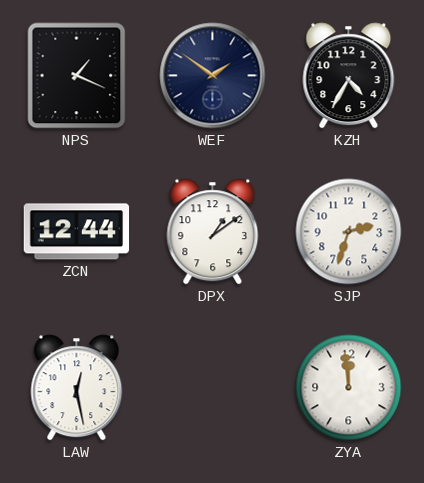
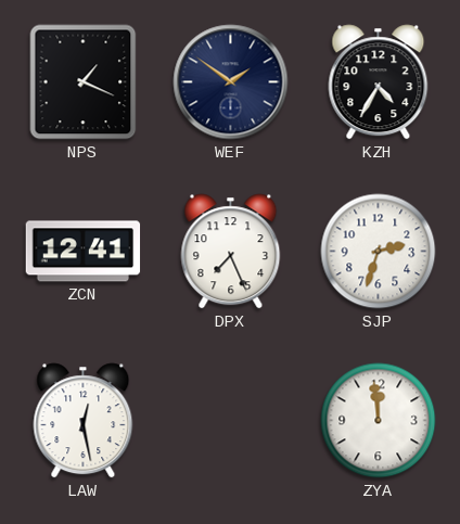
ZCN: 12:44 -> 12:41 (84, 252)
DPX: 1:09 -> 7:26 (231, 252)
